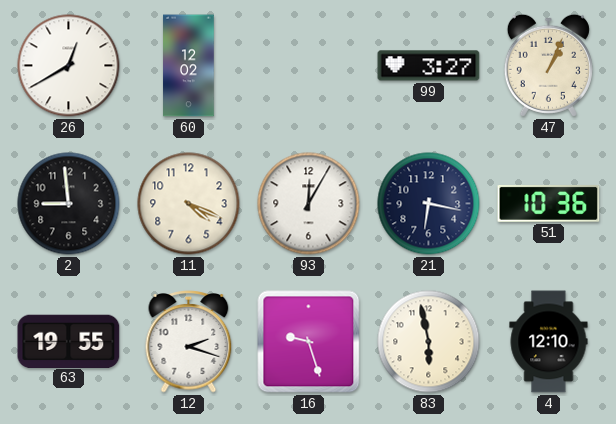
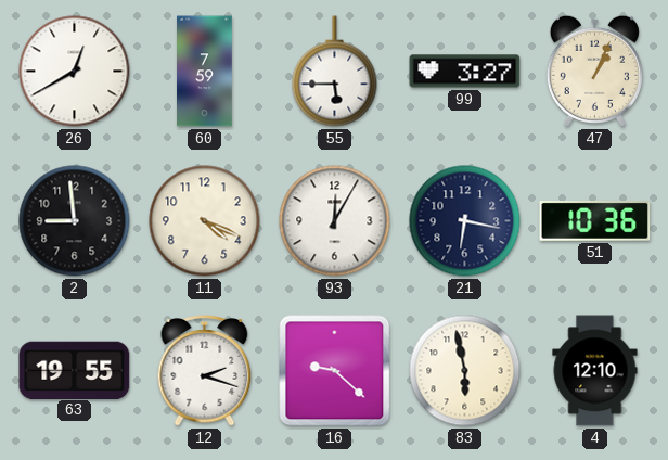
60: 12:02 -> 7:59 (205, 72)
55: none -> 5:45 (335, 72)
16: 9:27 -> 9:22 (335, 371)
